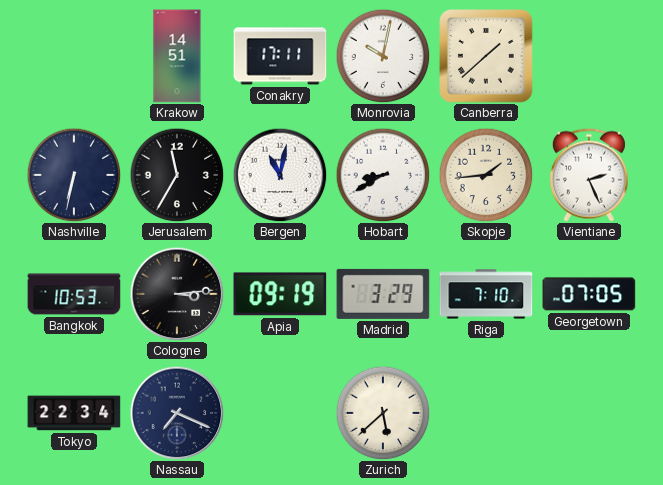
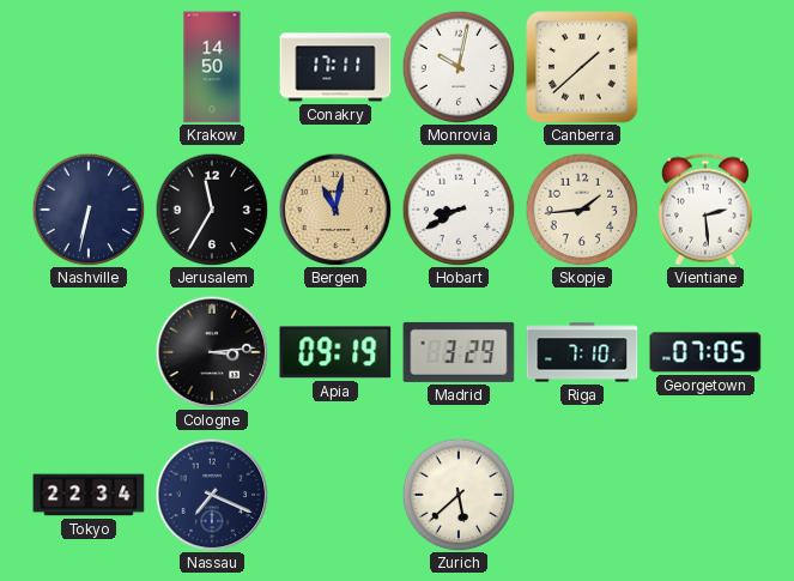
Krakow: 14:51 -> 14:50 (212, 67)
Bergen dial: white -> champagne (335, 210)
Vientiane: 2:26 -> 2:29 (705, 210)
Bangkok: 10:53 -> none (74, 294)
